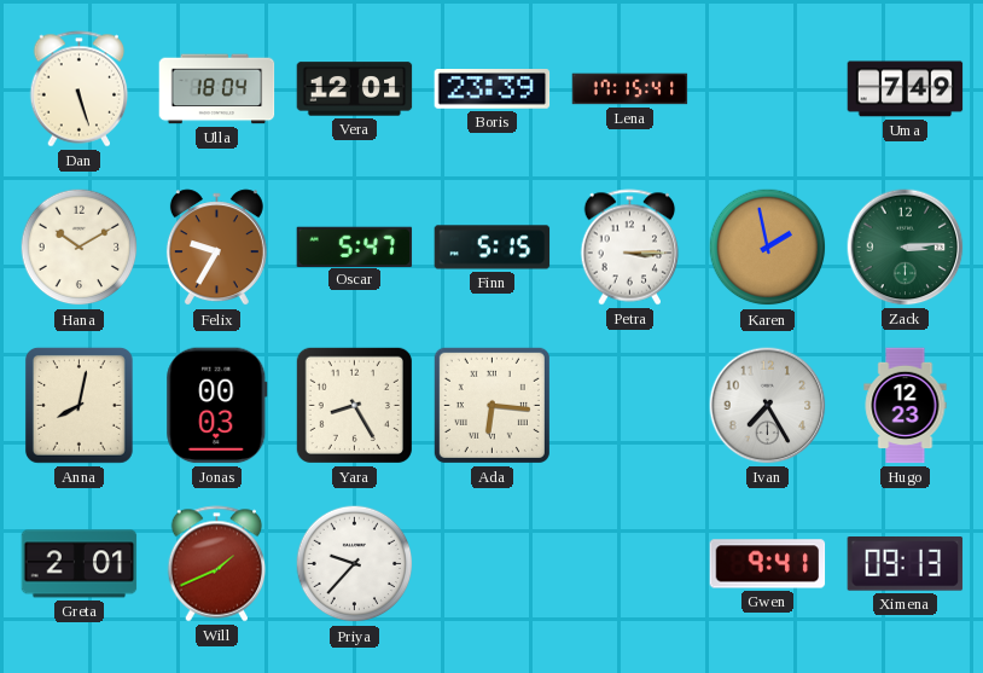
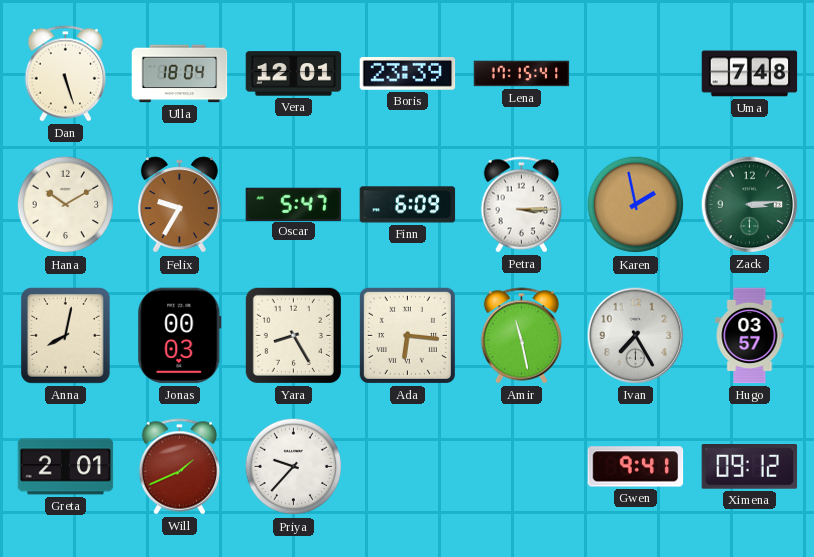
Uma: 7:49 -> 7:48 (750, 74)
Finn: 5:15 -> 6:09 (408, 205)
Amir: none -> 11:28 (522, 336)
Hugo: 12:23 -> 03:57 (750, 336)
Ximena: 09:13 -> 09:12 (750, 467)
